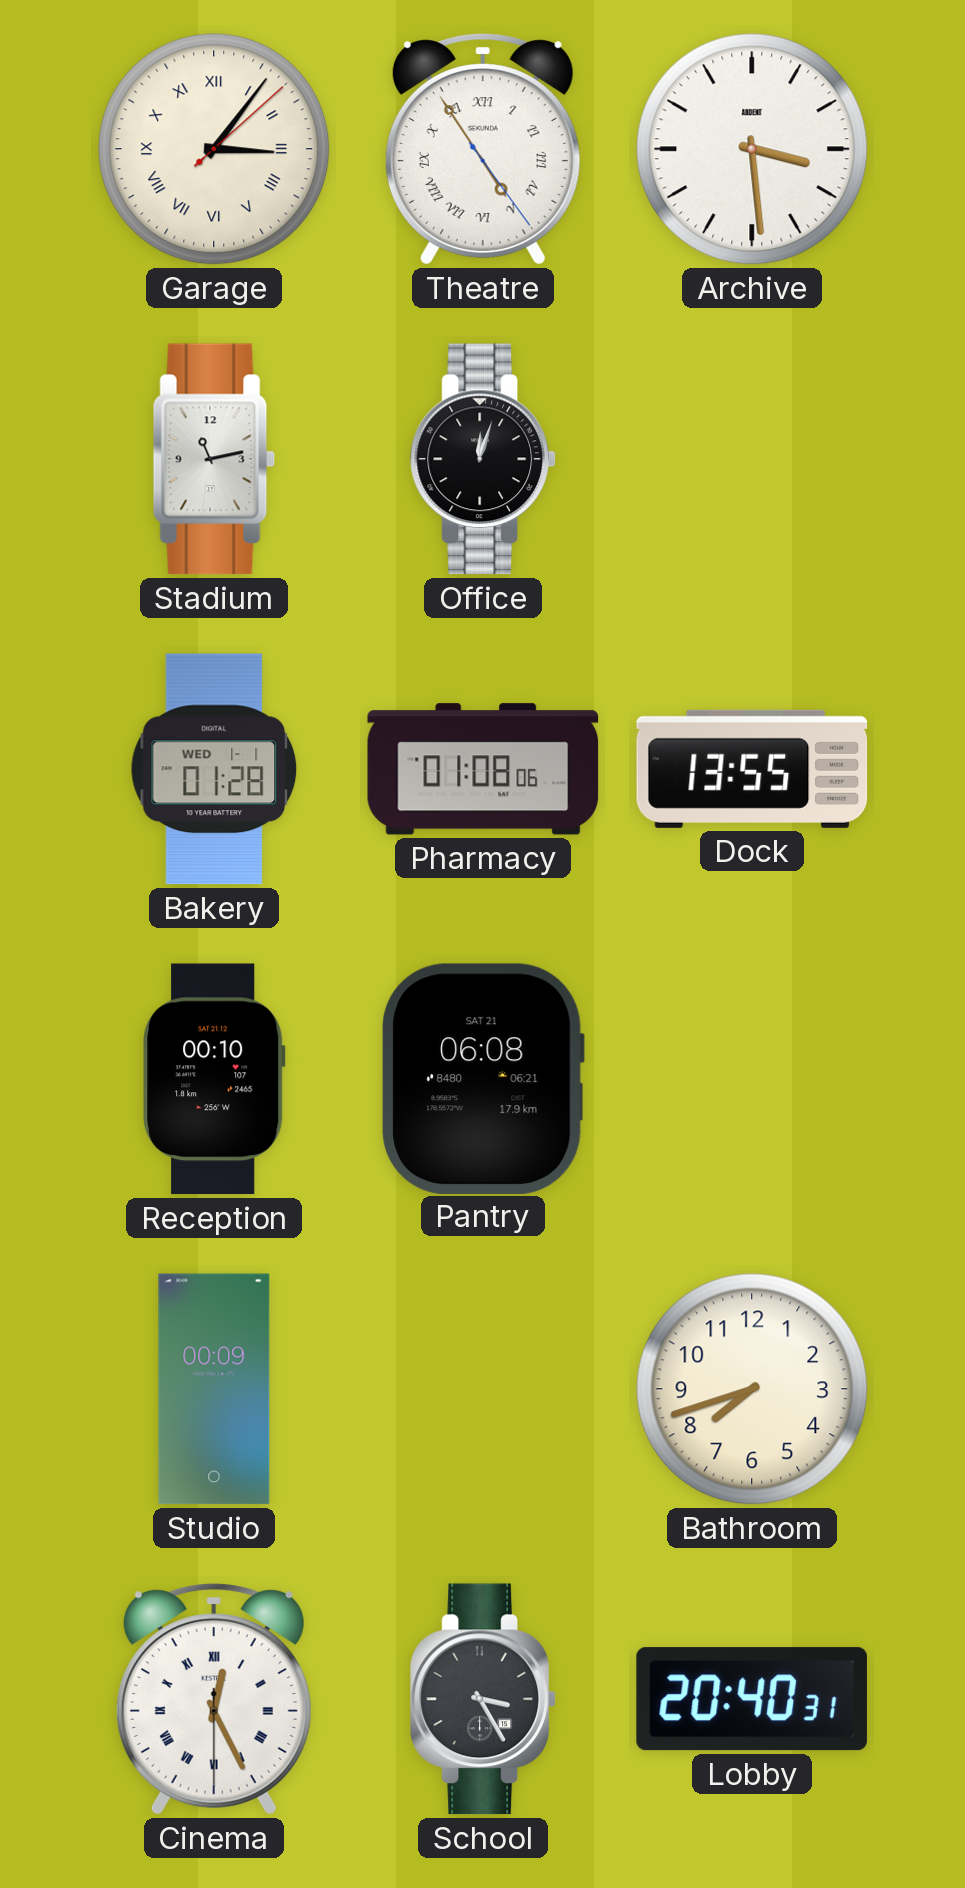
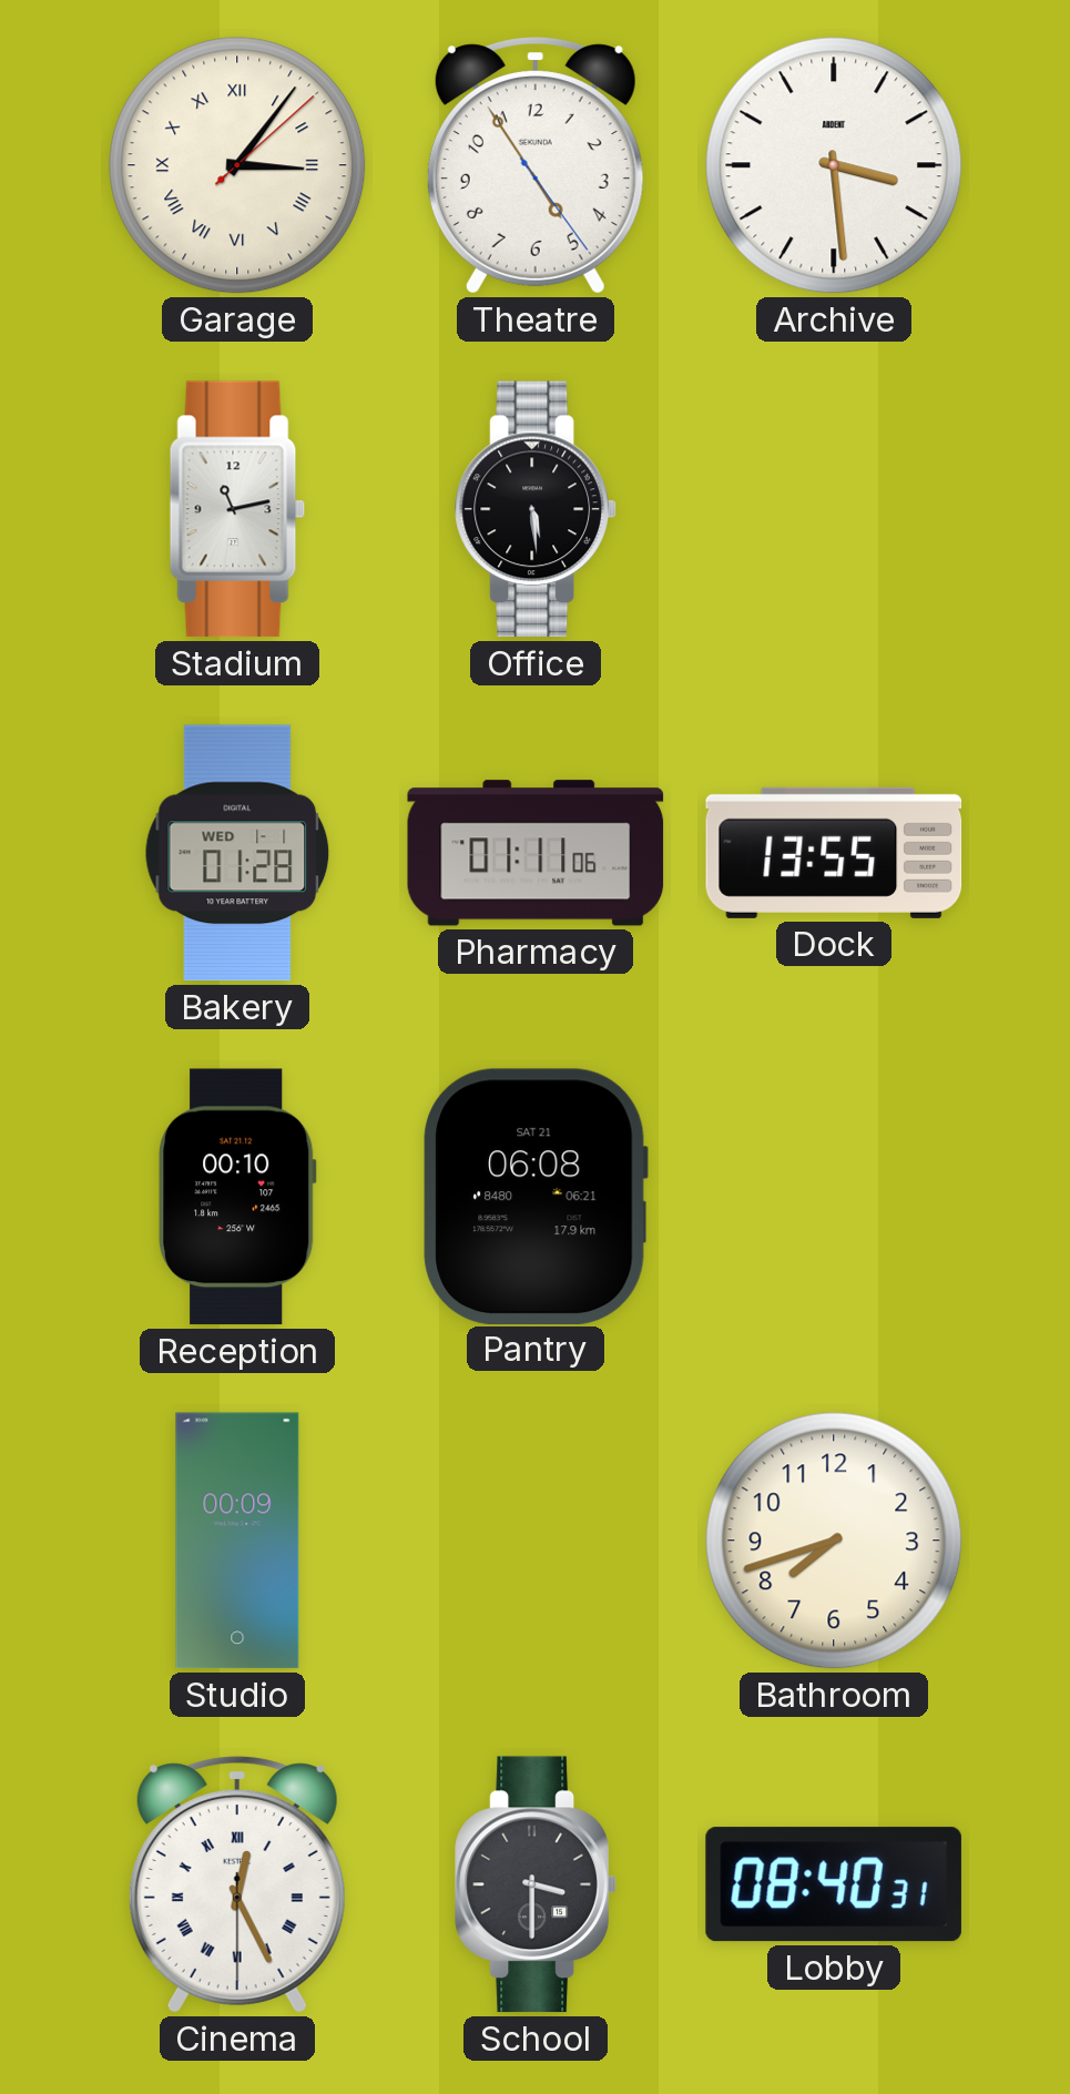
Theatre numerals: Roman -> Arabic (536, 165)
Office: 12:03 -> 5:29 (536, 509)
Pharmacy: 01:08 -> 01:11 (536, 853)
School: 3:25 -> 3:30 (536, 1884)
Lobby: 20:40 -> 08:40 (834, 1884)
